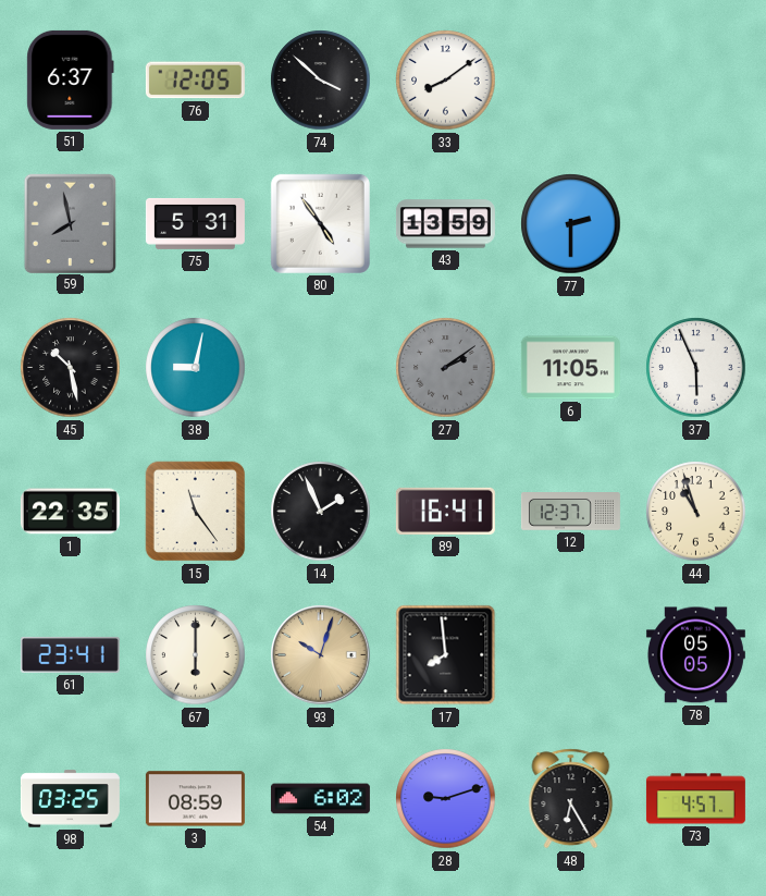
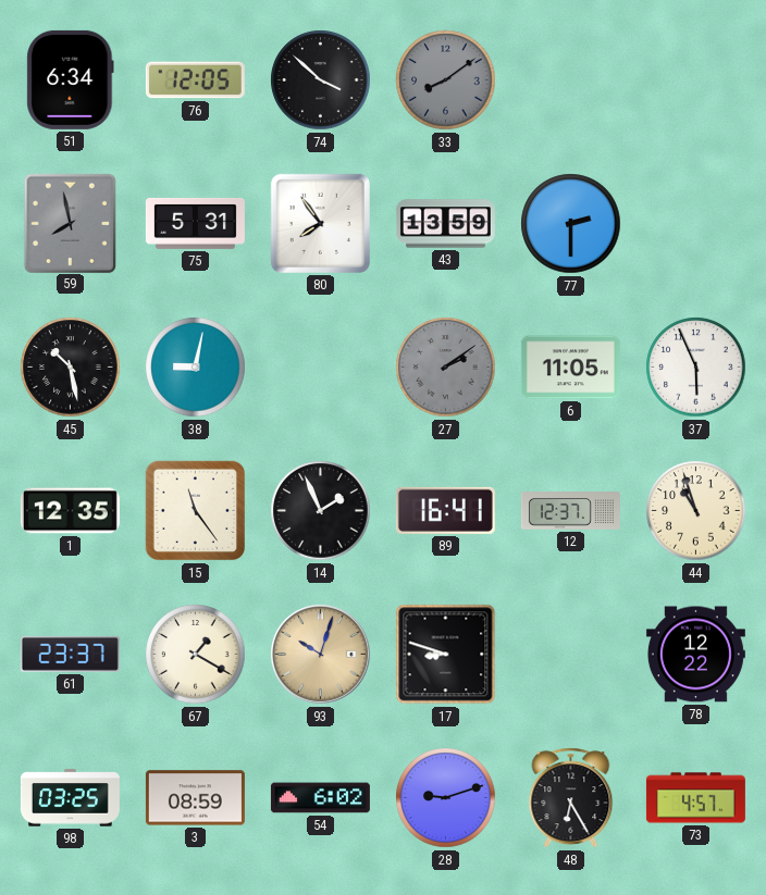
51: 6:37 -> 6:34 (71, 79)
33 dial: white -> grey (446, 80)
80: 4:54 -> 7:54 (320, 223)
1: 22:35 -> 12:35 (70, 511)
61: 23:41 -> 23:37 (70, 654)
67: 6:00 -> 1:20 (196, 655)
17: 7:59 -> 8:48 (446, 655)
78: 05:05 -> 12:22 (695, 655)
